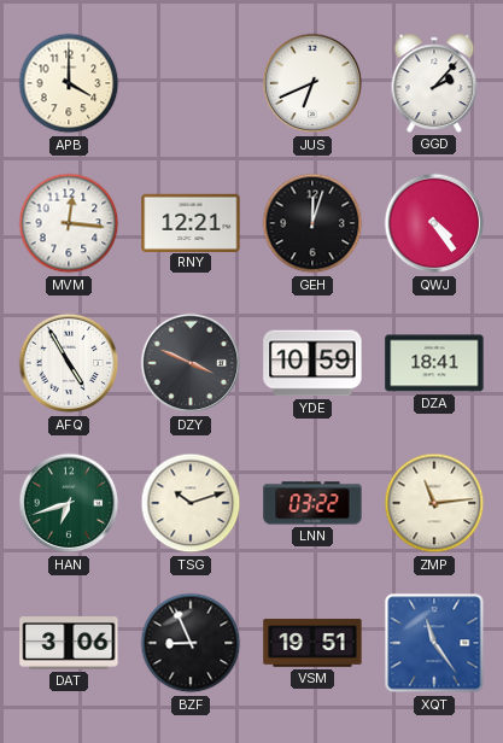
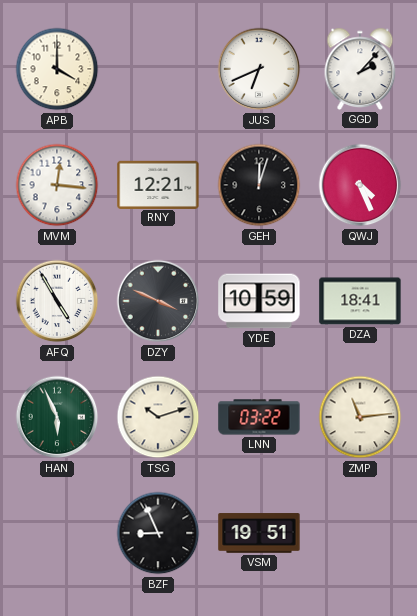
QWJ: 4:24 -> 4:26 (360, 185)
HAN: 6:42 -> 5:56 (57, 417)
DAT: 3:06 -> none (69, 643)
XQT: 11:24 -> none (434, 643)
